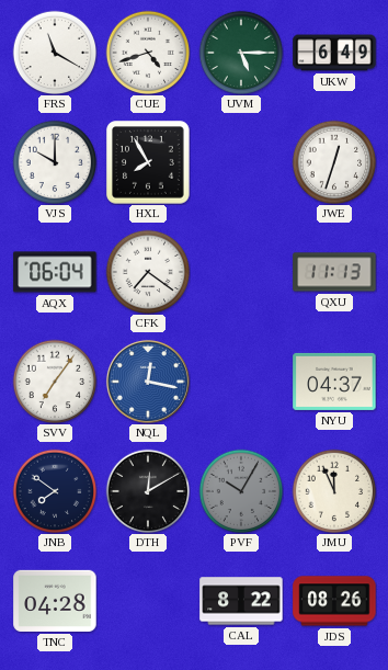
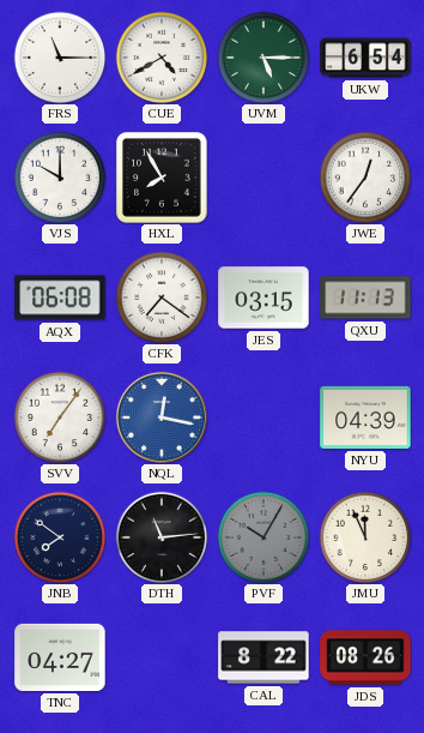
FRS: 11:20 -> 11:15 (60, 58)
CUE: 4:42 -> 4:40 (162, 58)
UKW: 6:49 -> 6:54 (365, 58)
JWE: 12:33 -> 12:36 (365, 178)
AQX: 06:04 -> 06:08 (60, 298)
JES: none -> 03:15 (264, 298)
NYU: 04:37 -> 04:39 (365, 417)
DTH: 12:10 -> 11:14 (162, 537)
TNC: 04:28 -> 04:27 (60, 657)
